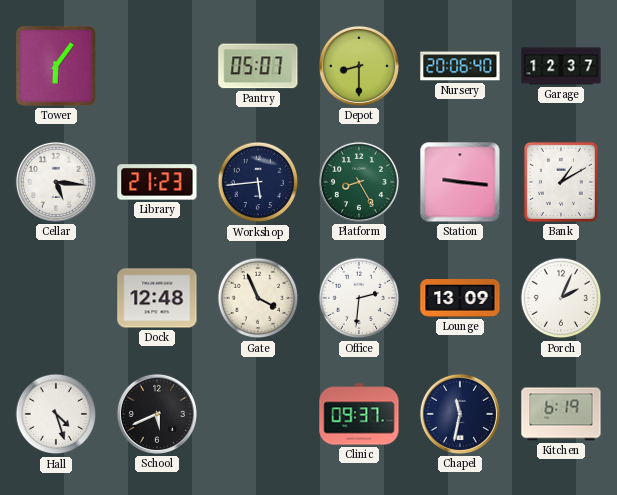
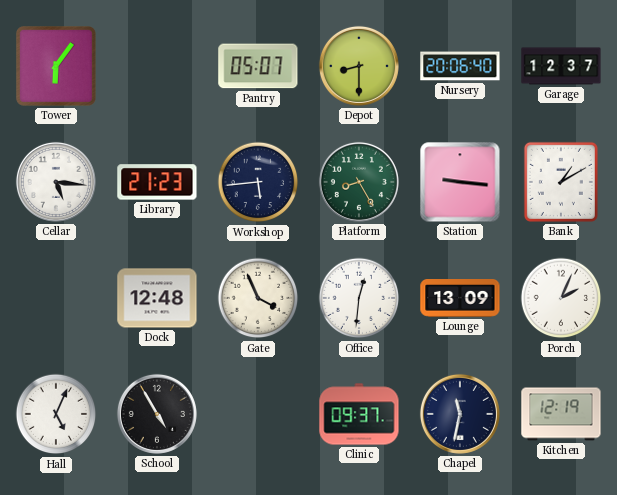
Office: 2:31 -> 12:31 (359, 298)
Hall: 4:27 -> 5:04 (56, 414)
School: 5:41 -> 4:55 (157, 414)
Kitchen: 6:19 -> 12:19 (561, 414)
